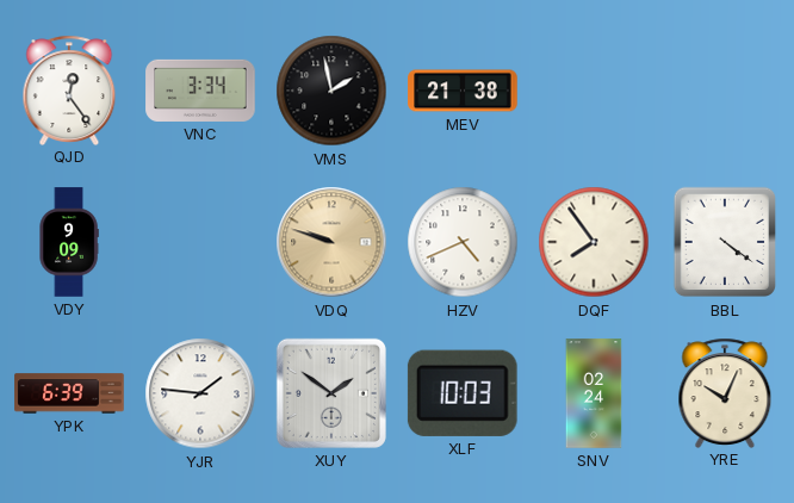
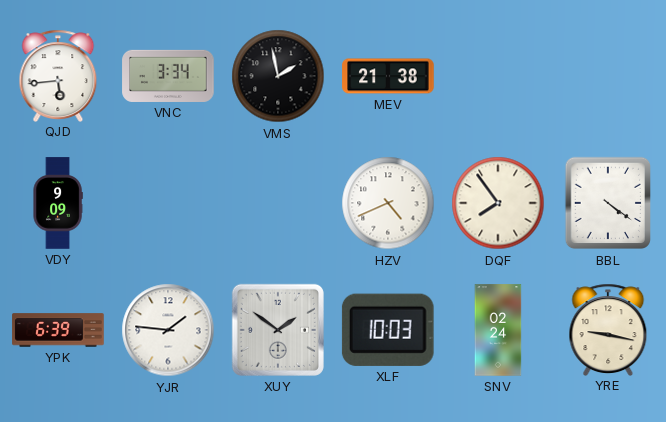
QJD: 12:24 -> 5:44 (58, 75)
VDQ: 9:48 -> none (331, 242)
YRE: 10:04 -> 9:17 (608, 329)
